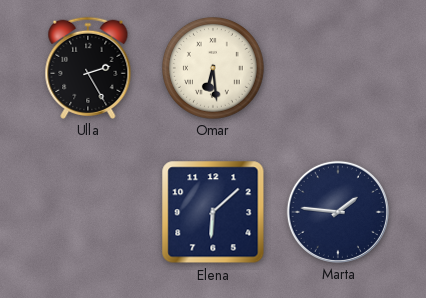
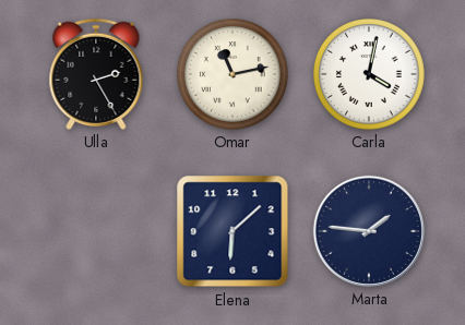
Omar: 6:29 -> 11:13 (234, 75)
Carla: none -> 4:02 (370, 75)
